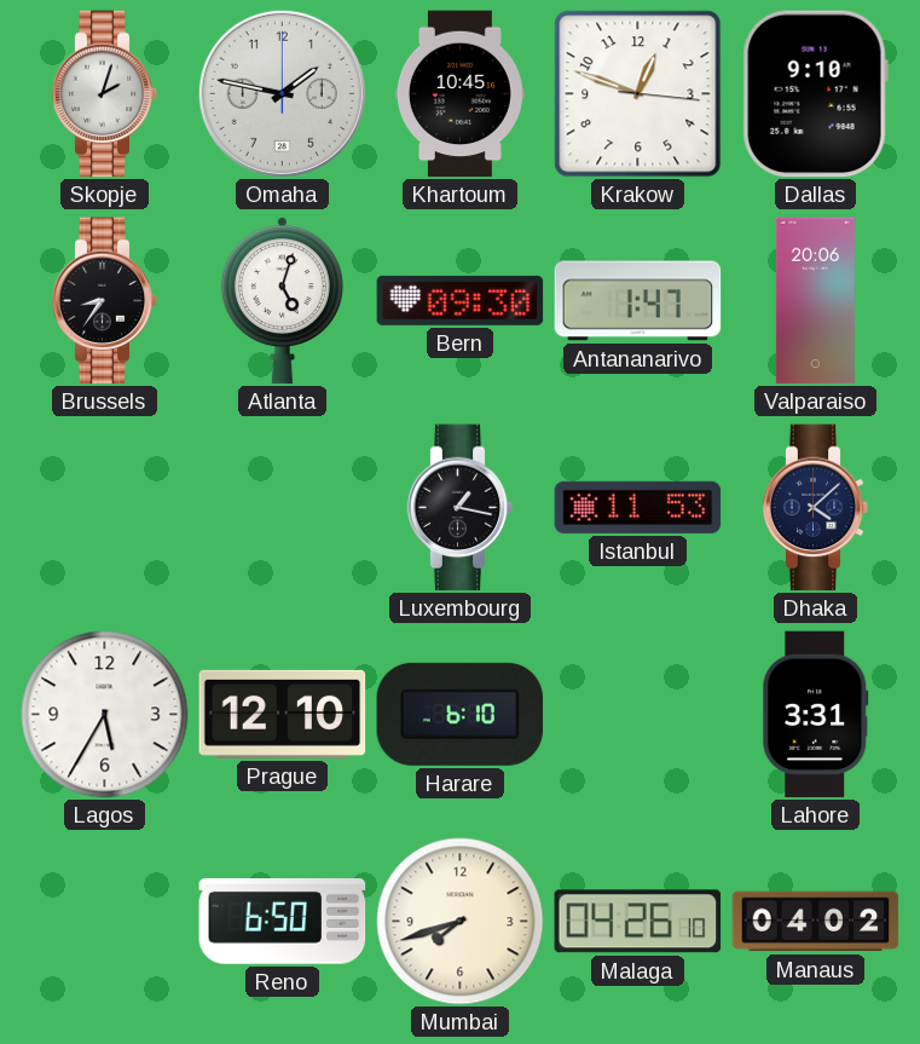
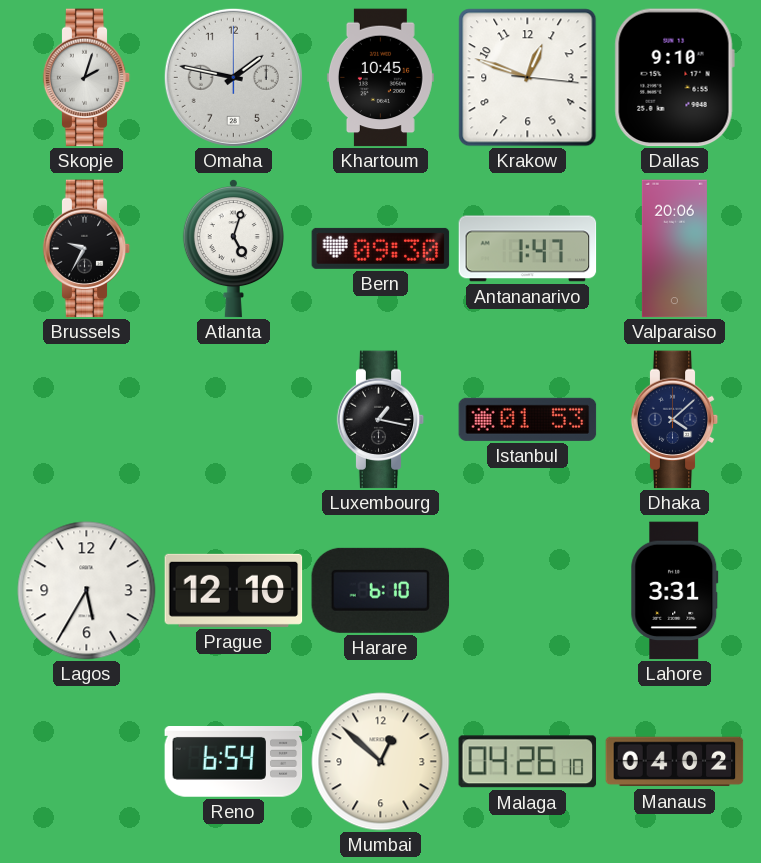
Brussels: 8:36 -> 9:35 (87, 249)
Istanbul: 11:53 -> 01:53 (528, 419)
Reno: 6:50 -> 6:54 (234, 762)
Mumbai: 7:42 -> 12:52 (381, 762)
